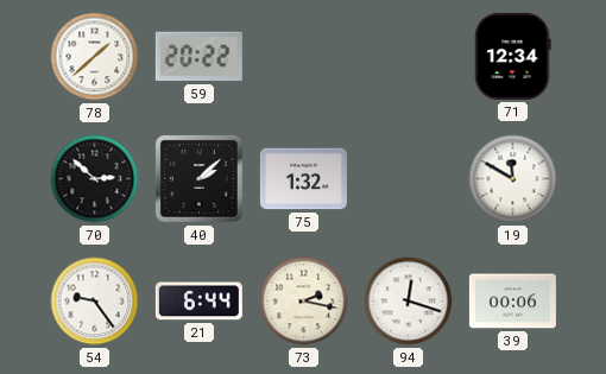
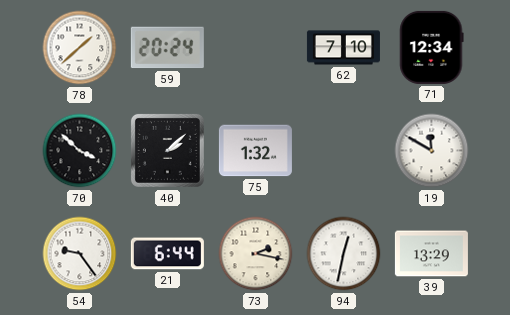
59: 20:22 -> 20:24 (167, 48)
62: none -> 7:10 (343, 48)
70: 2:52 -> 3:52 (80, 151)
94: 12:18 -> 12:32 (344, 254)
39: 00:06 -> 13:29 (431, 254)
